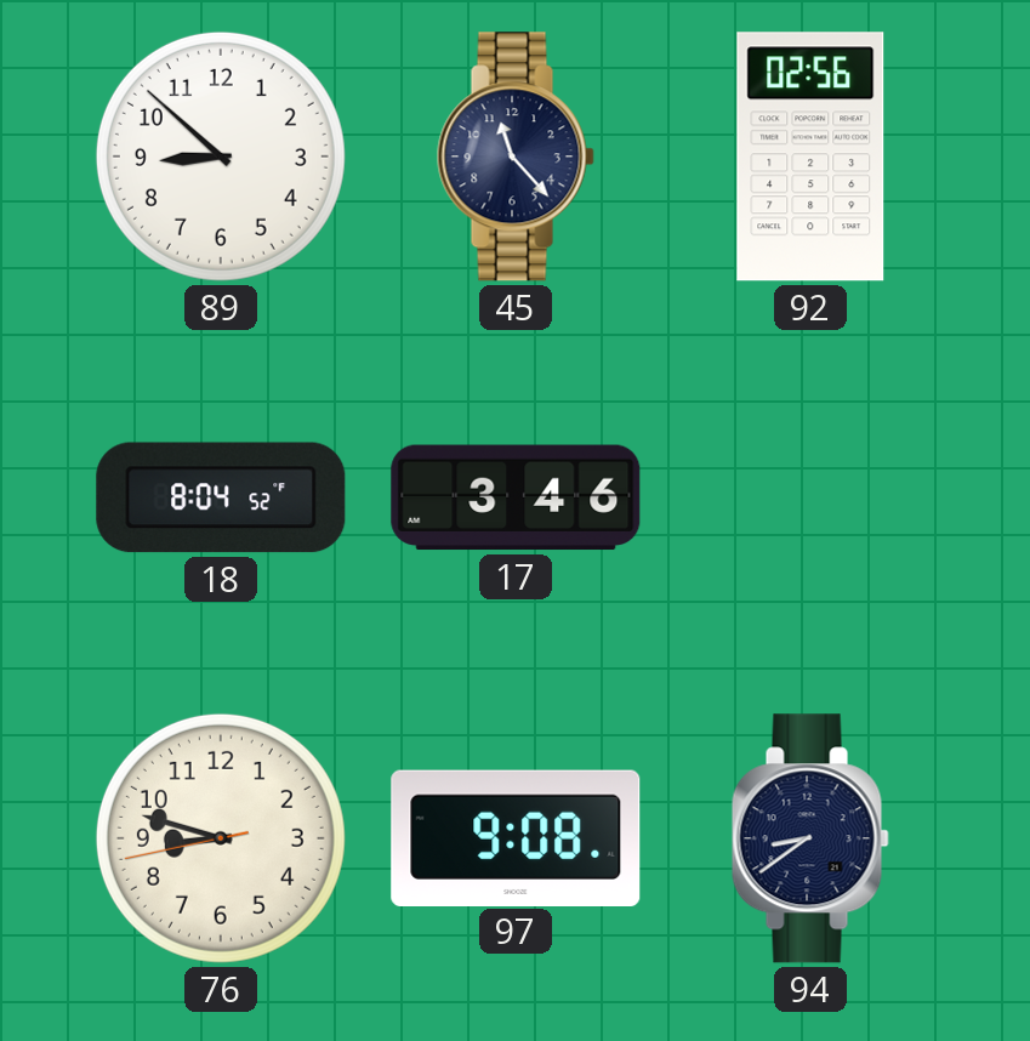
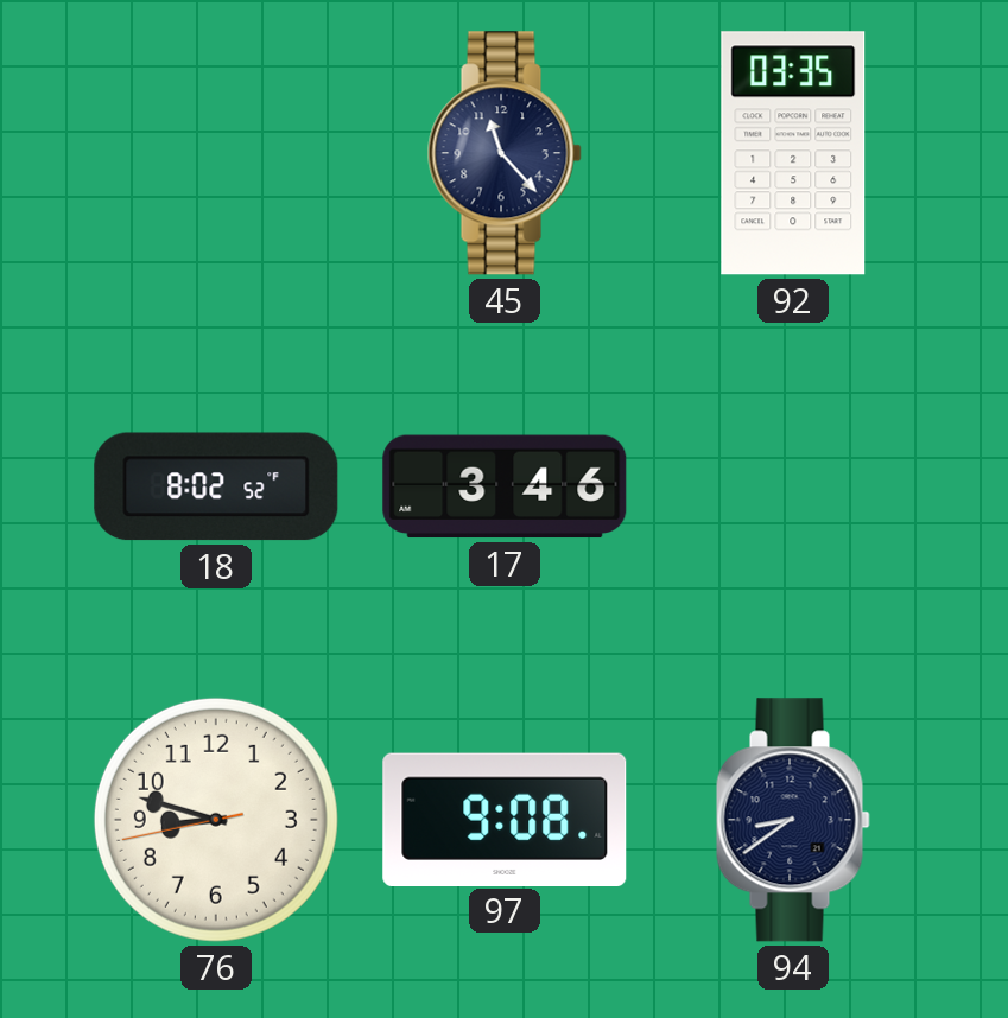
89: 8:52 -> none (221, 157)
92: 02:56 -> 03:35 (793, 153)
18: 8:04 -> 8:02 (216, 486)
